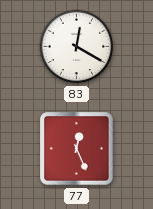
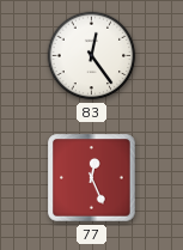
83: 12:20 -> 12:24 (92, 56)
